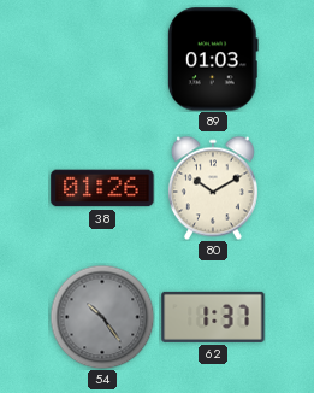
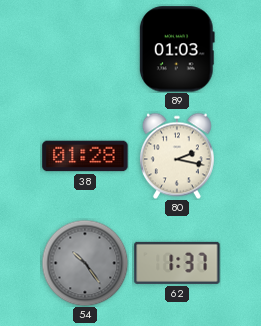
38: 01:26 -> 01:28 (85, 156)
80: 10:10 -> 2:17 (177, 156)
